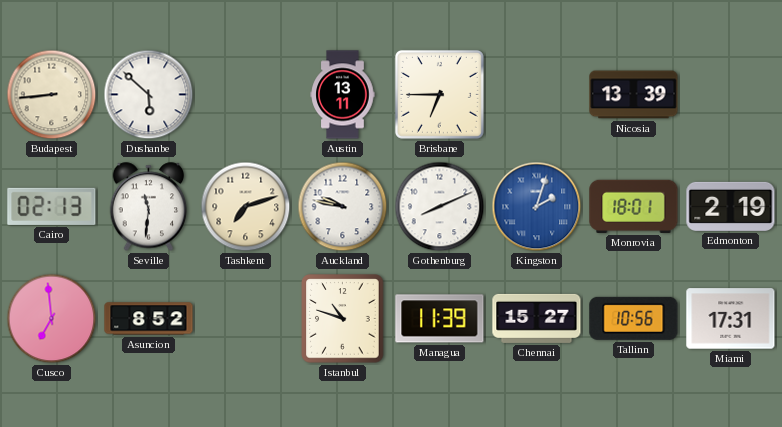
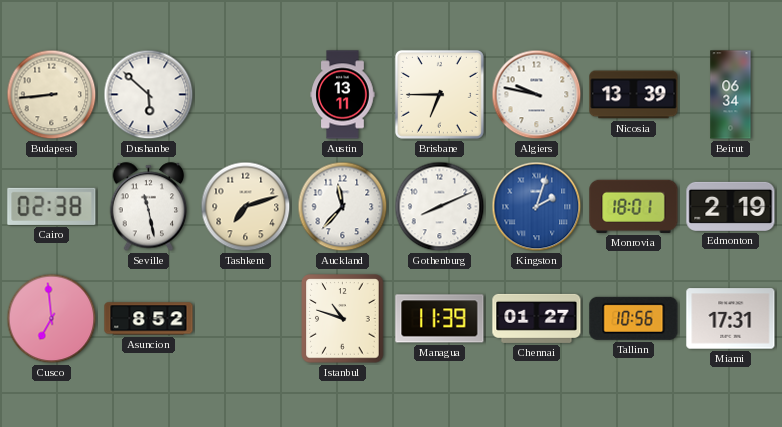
Algiers: none -> 9:47 (537, 95)
Beirut: none -> 06:34 (731, 95)
Cairo: 02:13 -> 02:38 (52, 206)
Seville: 11:31 -> 11:28 (149, 207)
Auckland: 9:47 -> 11:37 (343, 207)
Chennai: 15:27 -> 01:27 (537, 318)
